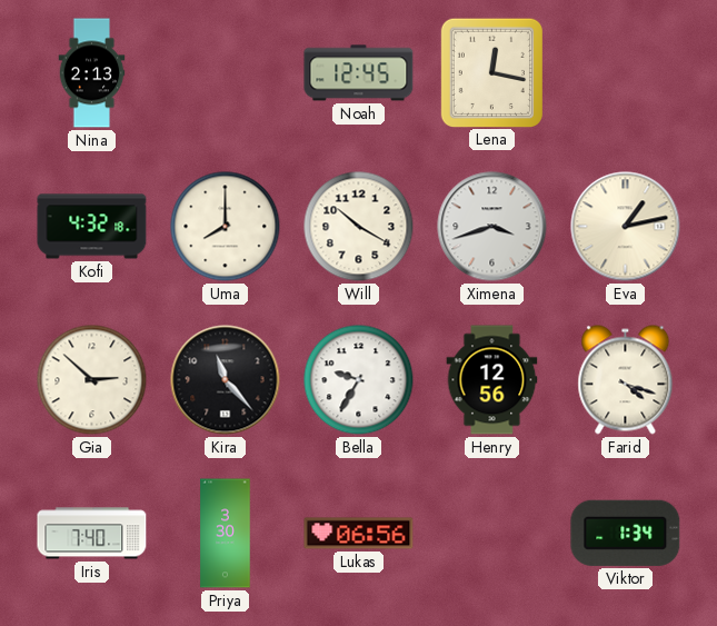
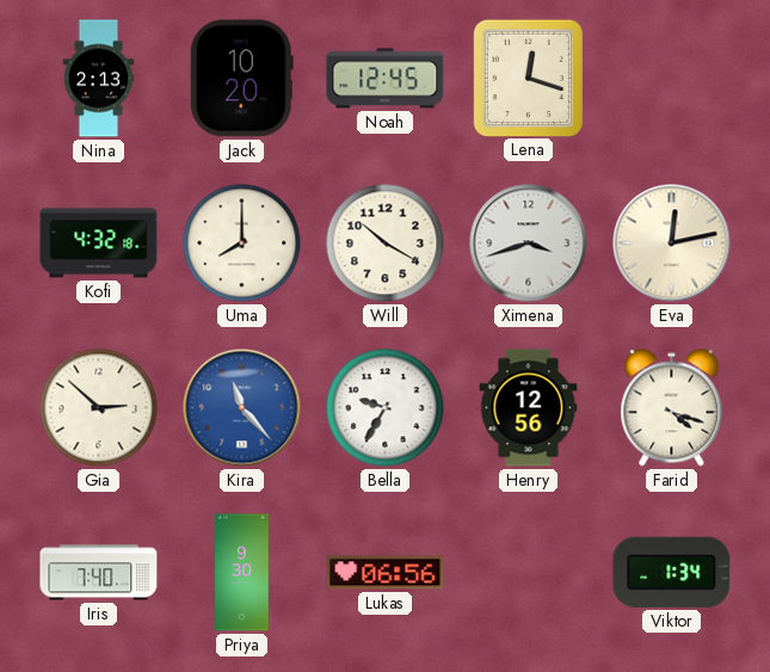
Jack: none -> 10:20 (241, 79)
Lena: 12:17 -> 12:18 (528, 78)
Eva: 1:13 -> 12:13 (672, 243)
Kira dial: black -> blue (242, 408)
Priya: 3:30 -> 9:30 (242, 573)
